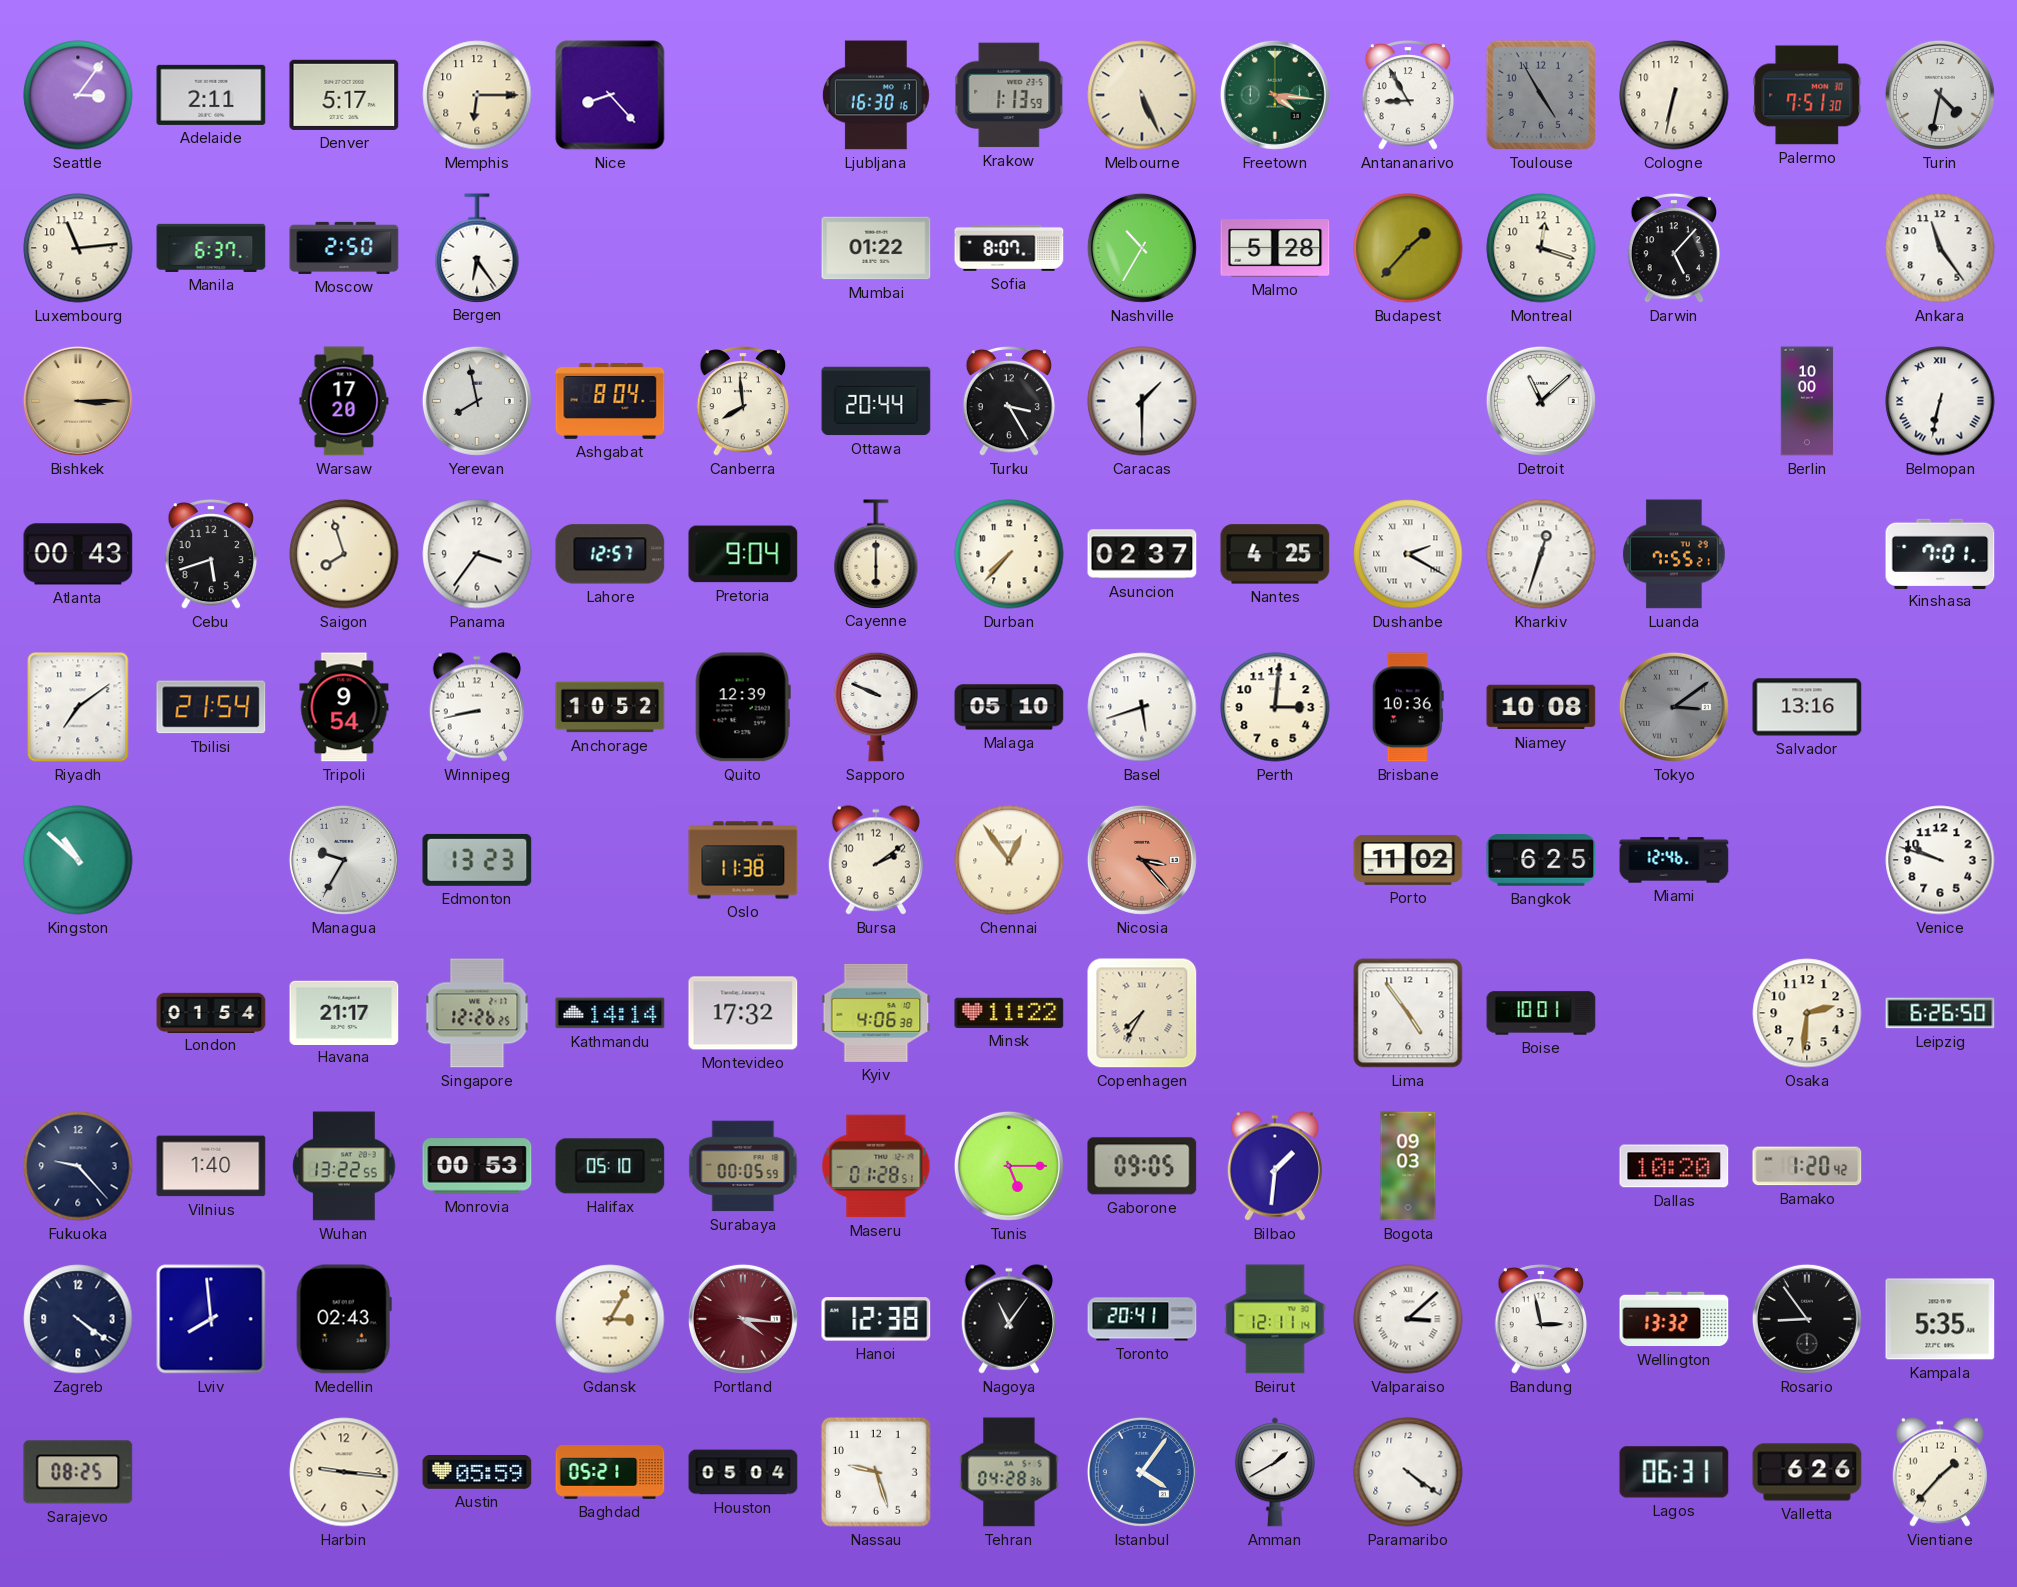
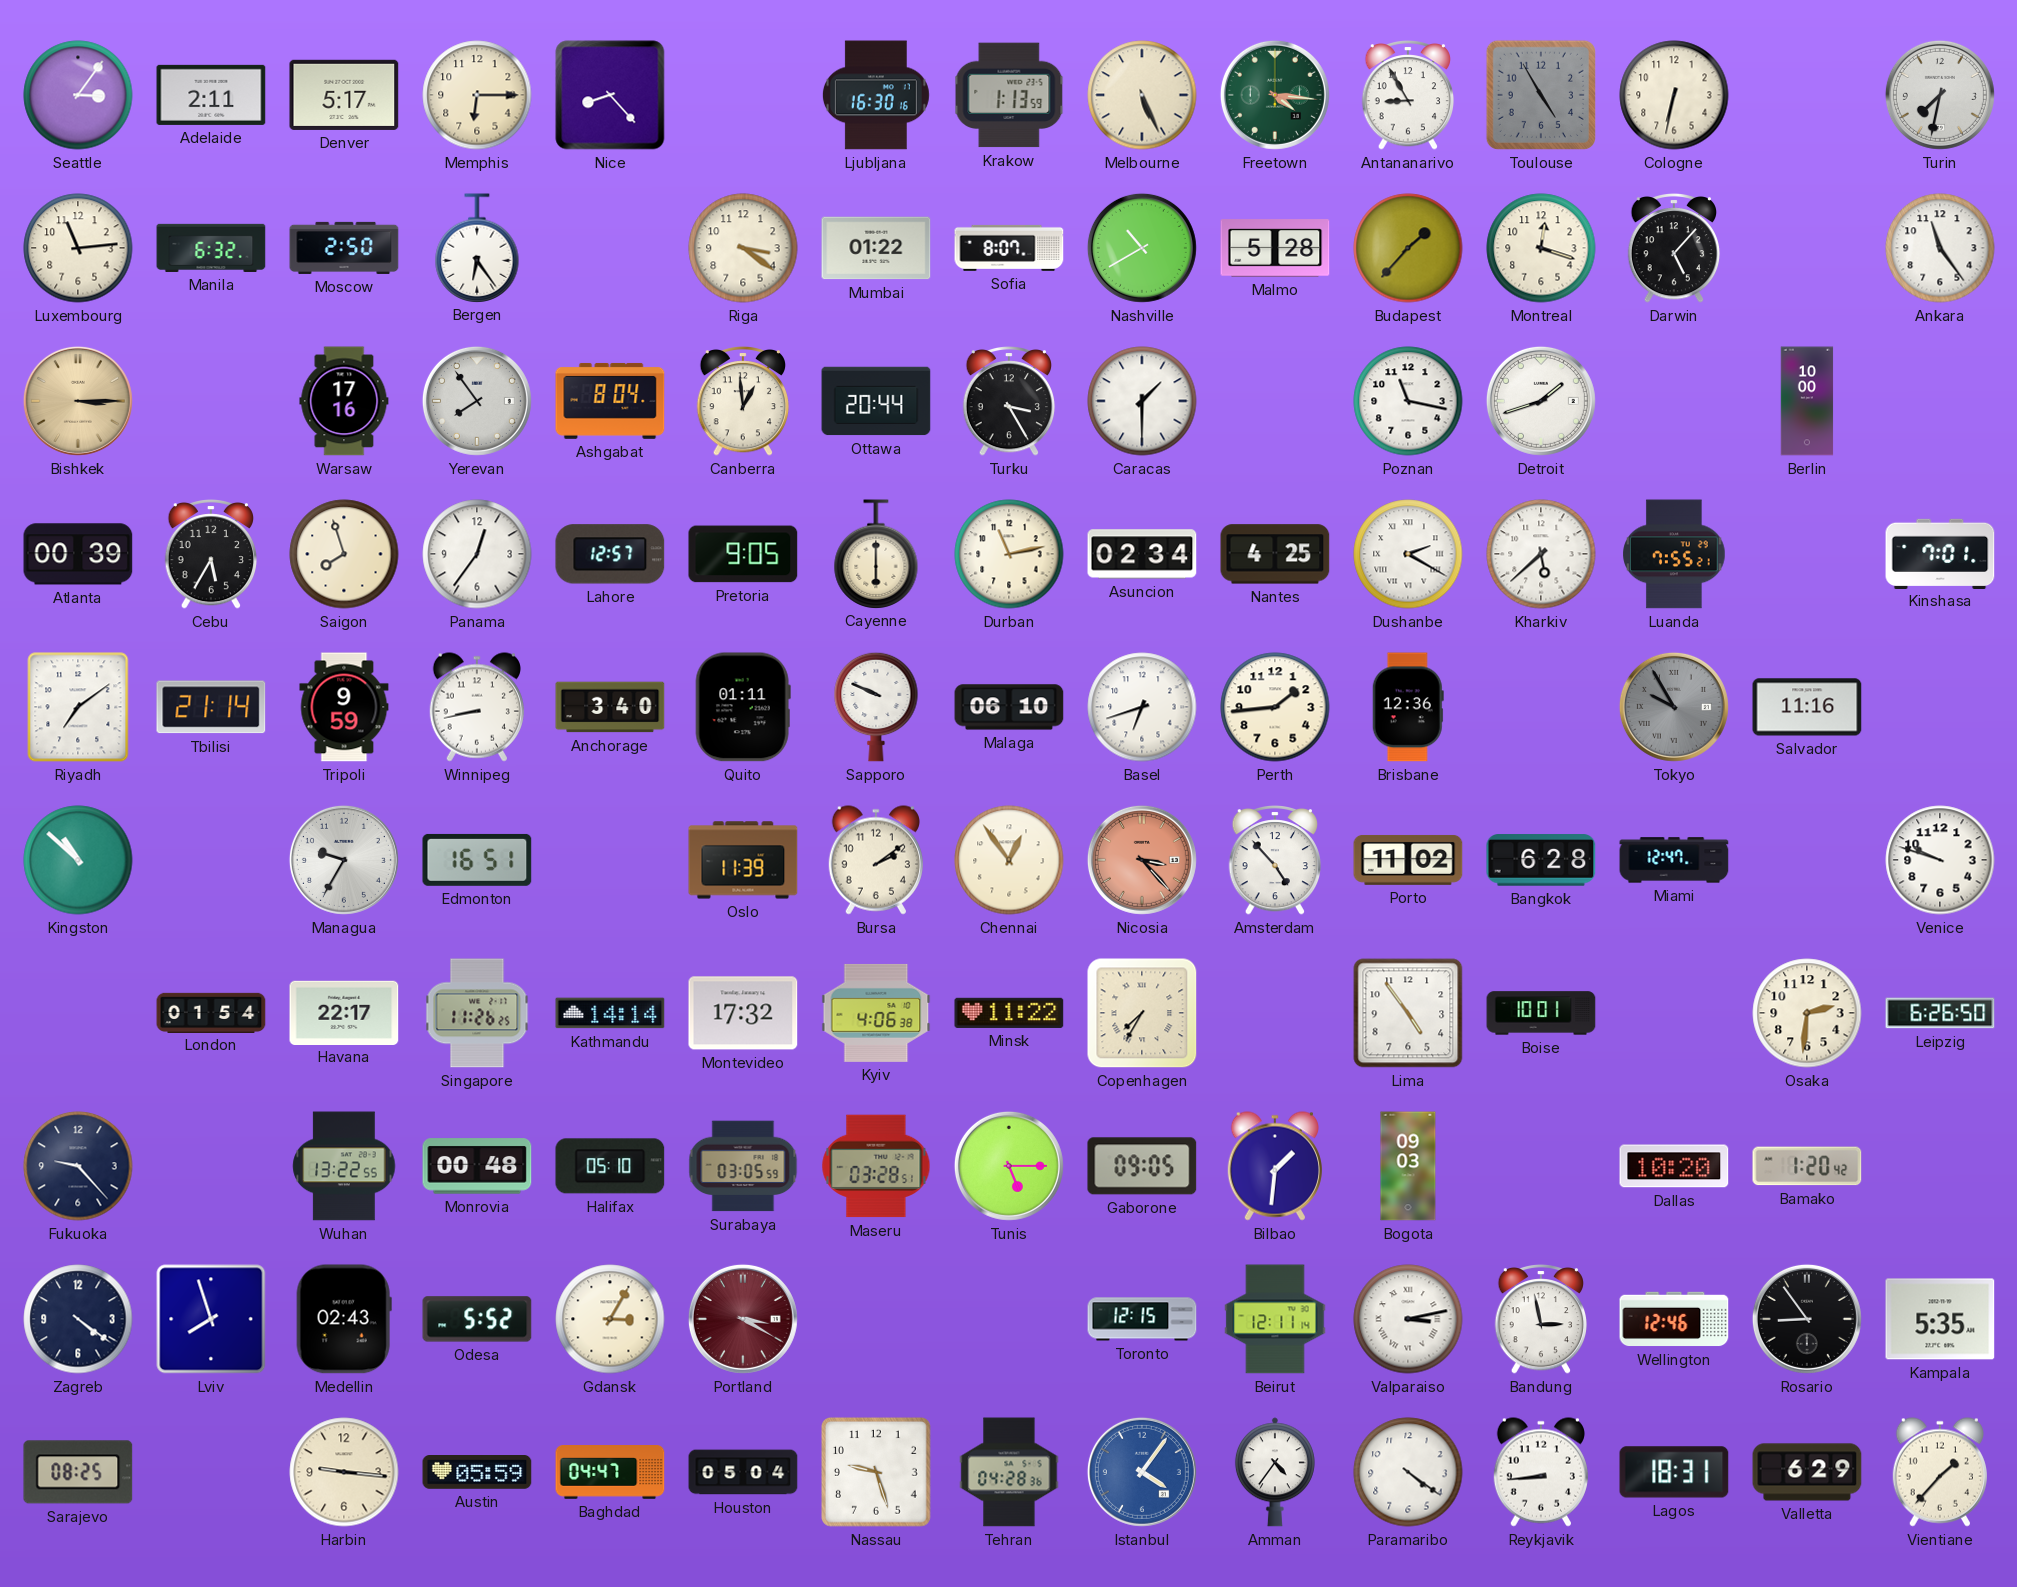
Palermo: 7:51 -> none (1807, 95)
Turin: 4:32 -> 7:32 (1940, 95)
Manila: 6:37 -> 6:32 (211, 248)
Riga: none -> 3:21 (743, 248)
Nashville: 10:35 -> 10:40 (1142, 248)
Warsaw: 17:20 -> 17:16 (344, 401)
Yerevan: 7:58 -> 7:54 (477, 401)
Canberra: 7:59 -> 12:59 (743, 401)
Poznan: none -> 11:17 (1408, 401)
Detroit: 11:08 -> 1:42 (1541, 401)
Belmopan: 6:32 -> none (1940, 401)
Atlanta: 00:43 -> 00:39 (78, 554)
Cebu: 5:42 -> 5:35 (211, 554)
Panama: 3:36 -> 12:36 (477, 554)
Pretoria: 9:04 -> 9:05 (743, 554)
Durban: 7:37 -> 11:13 (1009, 554)
Asuncion: 02:37 -> 02:34 (1142, 554)
Kharkiv: 12:33 -> 5:38 (1541, 554)
Tbilisi: 21:54 -> 21:14 (211, 707)
Tripoli: 9:54 -> 9:59 (344, 707)
Anchorage: 10:52 -> 3:40 (610, 707)
Quito: 12:39 -> 01:11 (743, 707)
Malaga: 05:10 -> 06:10 (1009, 707)
Basel: 5:42 -> 6:42 (1142, 707)
Perth: 3:01 -> 1:44 (1275, 707)
Brisbane: 10:36 -> 12:36 (1408, 707)
Niamey: 10:08 -> none (1541, 707)
Tokyo: 3:09 -> 9:55 (1674, 707)
Salvador: 13:16 -> 11:16 (1807, 707)
Edmonton: 13:23 -> 16:51 (477, 860)
Oslo: 11:38 -> 11:39 (743, 860)
Amsterdam: none -> 4:53 (1275, 860)
Bangkok: 6:25 -> 6:28 (1541, 860)
Miami: 12:46 -> 12:47 (1674, 860)
Havana: 21:17 -> 22:17 (344, 1012)
Singapore: 12:26 -> 11:26 (477, 1013)
Vilnius: 1:40 -> none (211, 1166)
Monrovia: 00:53 -> 00:48 (477, 1166)
Surabaya: 00:05 -> 03:05 (743, 1166)
Maseru: 01:28 -> 03:28 (876, 1166)
Lviv: 7:59 -> 7:57 (211, 1319)
Odesa: none -> 5:52 (477, 1319)
Portland: 4:16 -> 3:20 (743, 1319)
Hanoi: 12:38 -> none (876, 1319)
Nagoya: 11:06 -> none (1009, 1319)
Toronto: 20:41 -> 12:15 (1142, 1319)
Valparaiso: 3:08 -> 3:13 (1408, 1319)
Wellington: 13:32 -> 12:46 (1674, 1319)
Baghdad: 05:21 -> 04:47 (610, 1473)
Amman: 1:40 -> 4:36 (1275, 1472)
Reykjavik: none -> 8:44 (1541, 1472)
Lagos: 06:31 -> 18:31 (1674, 1472)
Valletta: 6:26 -> 6:29 (1807, 1472)
